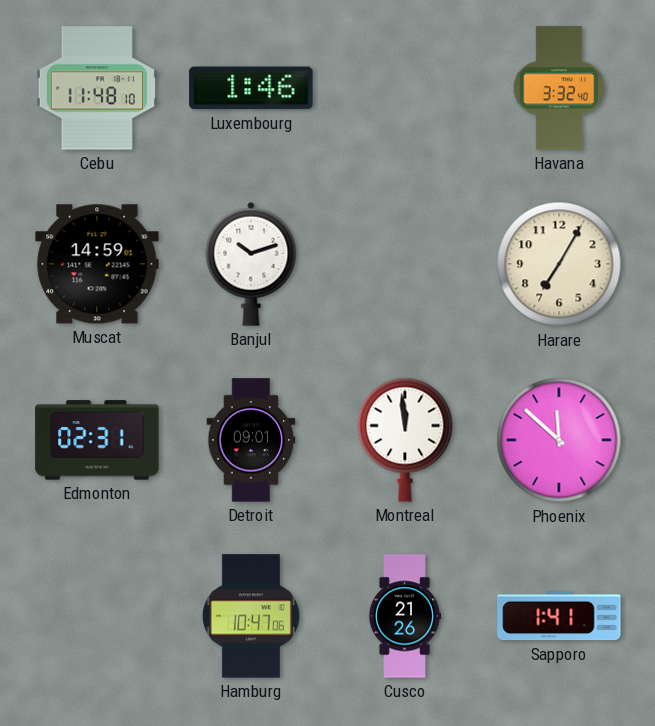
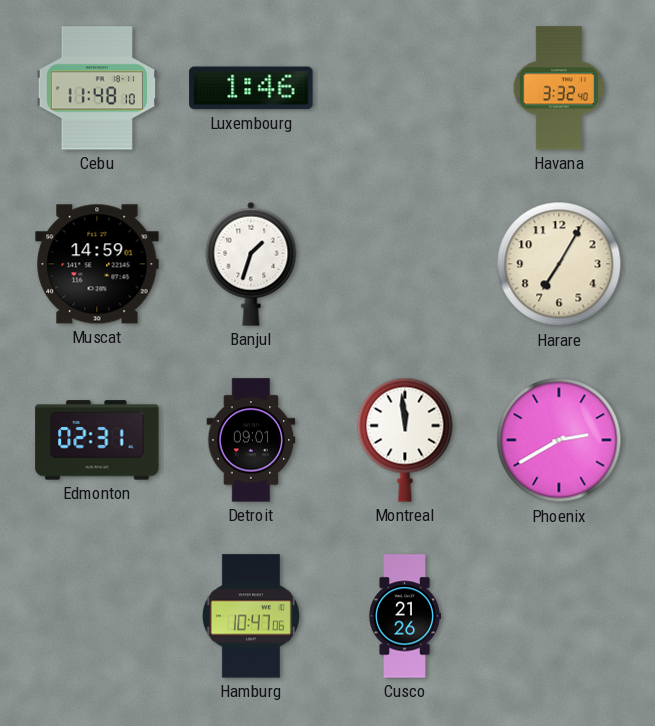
Banjul: 10:12 -> 1:33 (251, 264)
Phoenix: 11:52 -> 2:40 (559, 440)
Sapporo: 1:41 -> none (559, 616)
